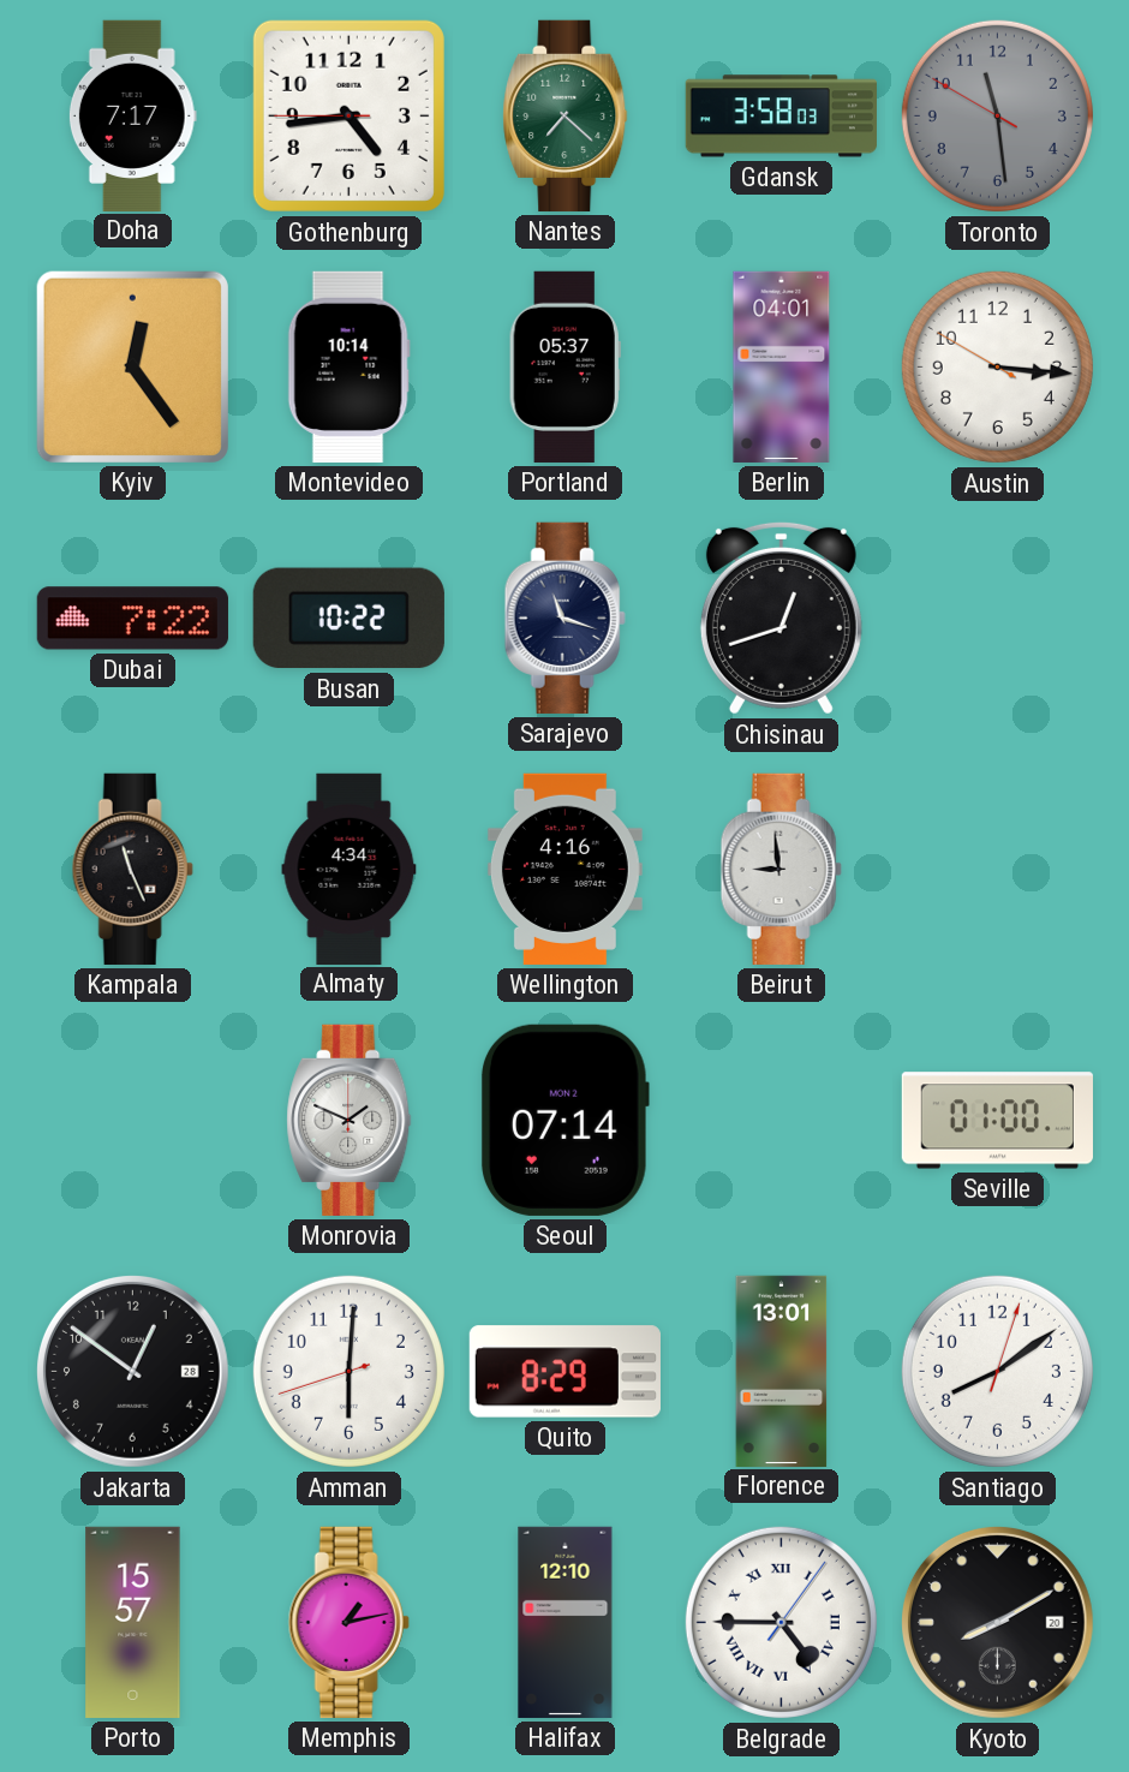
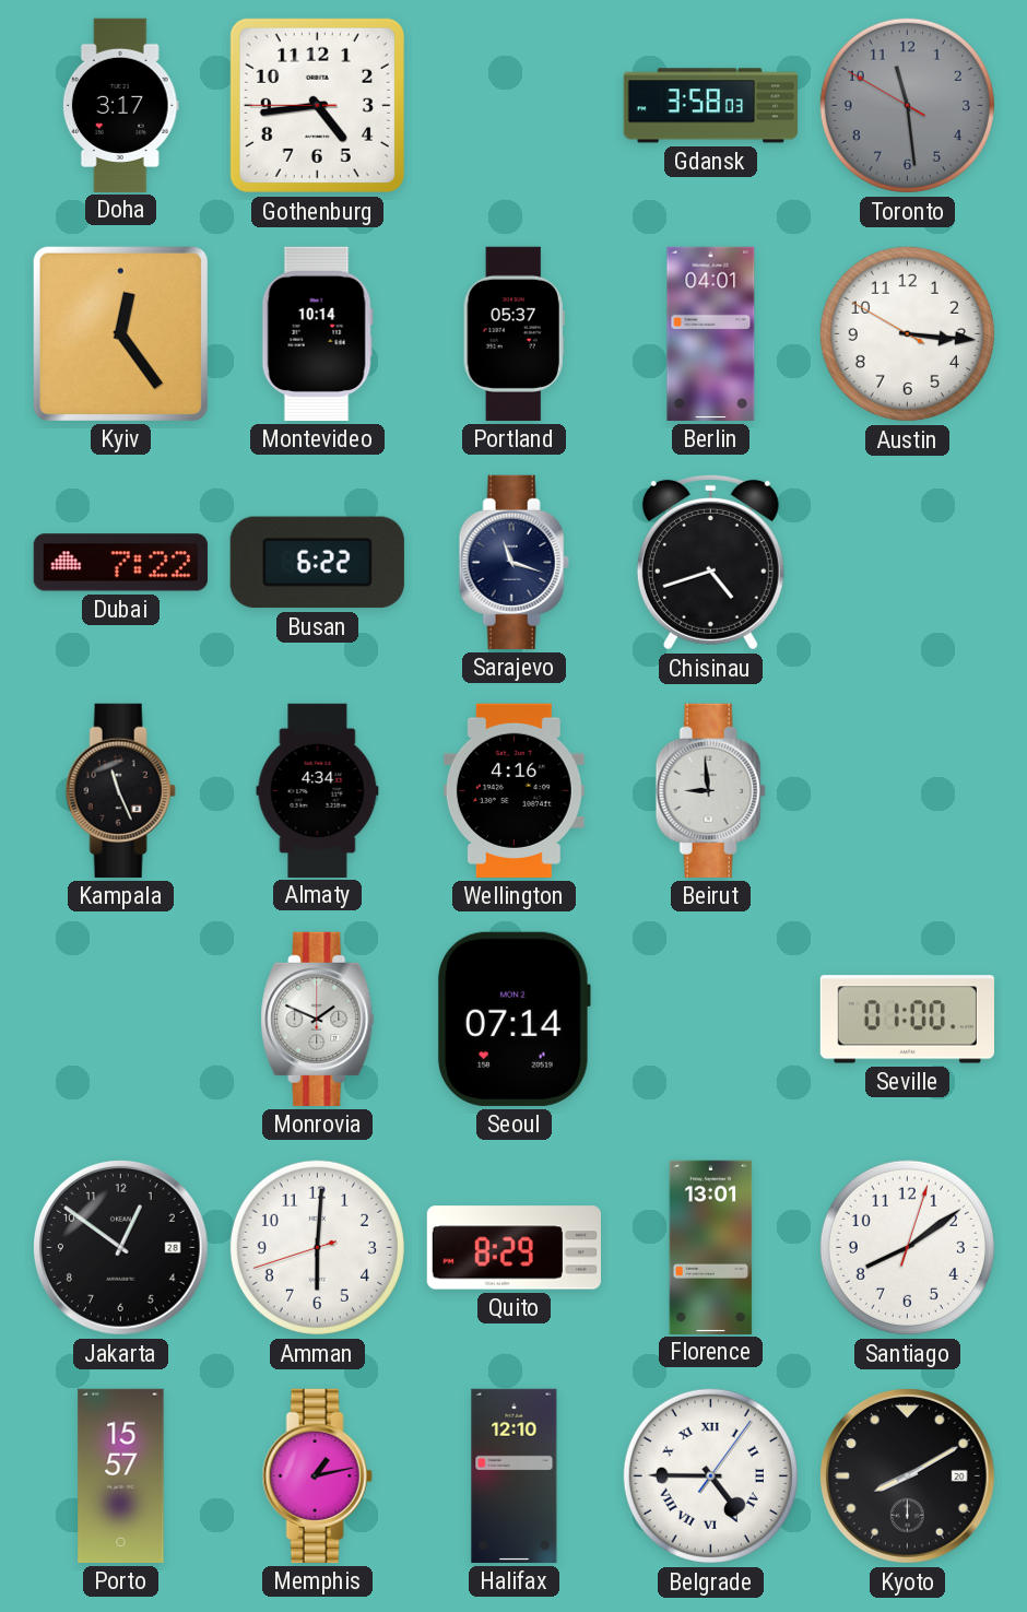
Doha: 7:17 -> 3:17 (120, 105)
Nantes: 7:22 -> none (566, 115)
Busan: 10:22 -> 6:22 (317, 563)
Chisinau: 12:42 -> 4:42 (710, 562)
